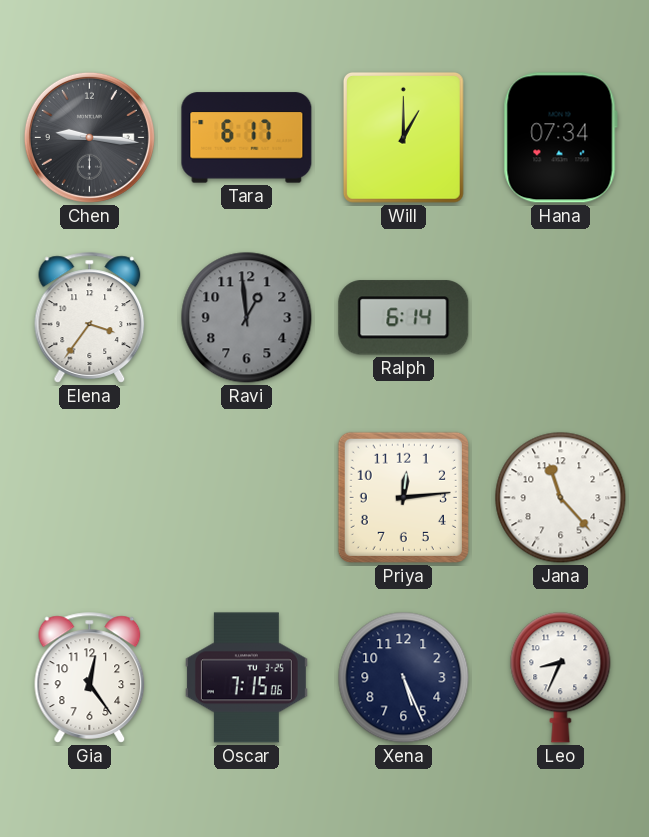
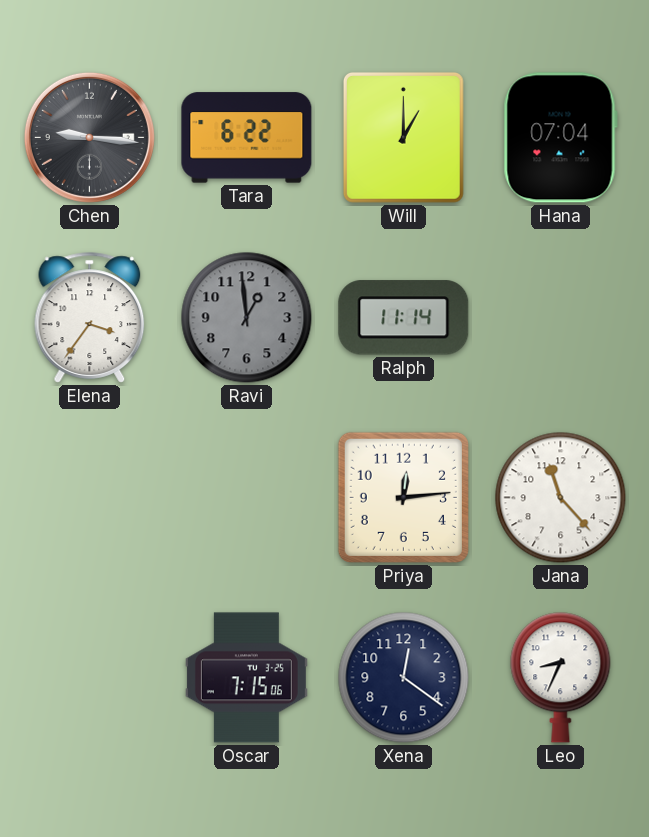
Tara: 6:17 -> 6:22 (247, 138)
Hana: 07:34 -> 07:04 (560, 138)
Ralph: 6:14 -> 11:14 (404, 318)
Gia: 12:24 -> none (90, 678)
Xena: 5:26 -> 12:21 (404, 678)
